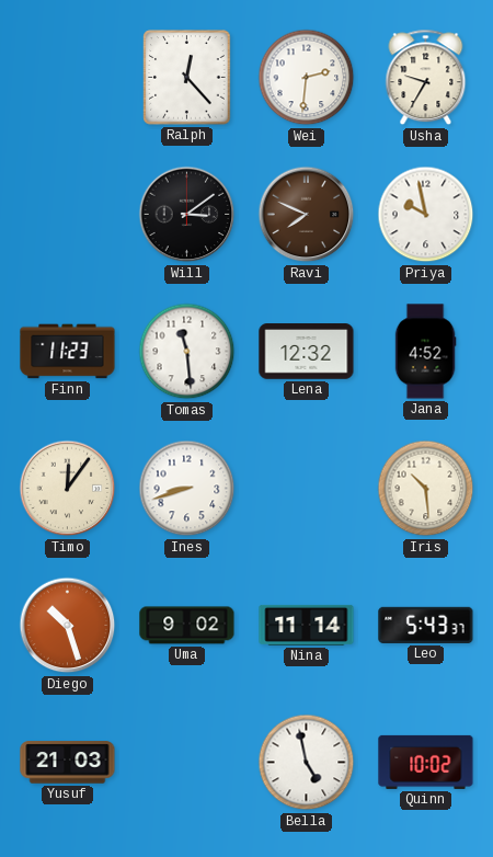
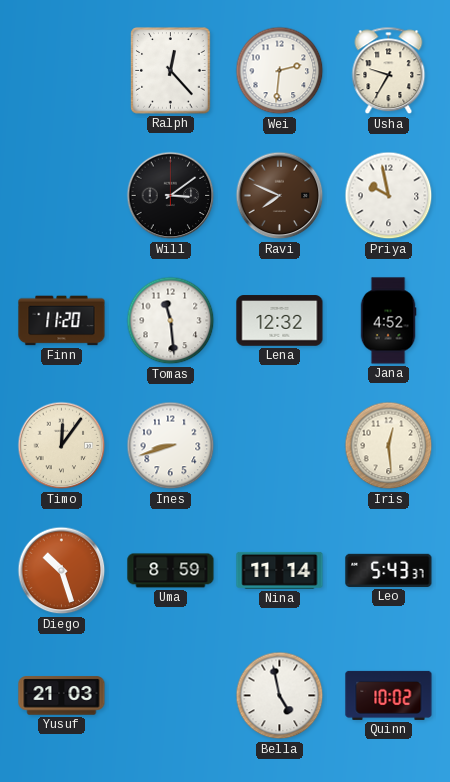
Finn: 11:23 -> 11:20 (62, 321)
Iris: 10:29 -> 12:29 (389, 446)
Uma: 9:02 -> 8:59 (171, 571)
